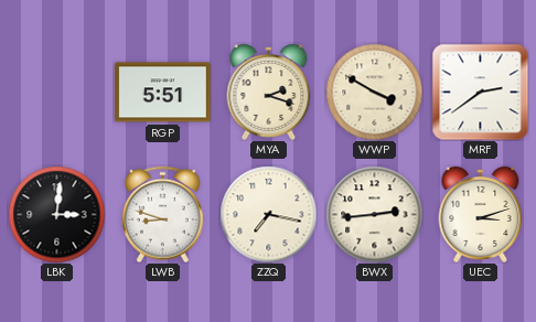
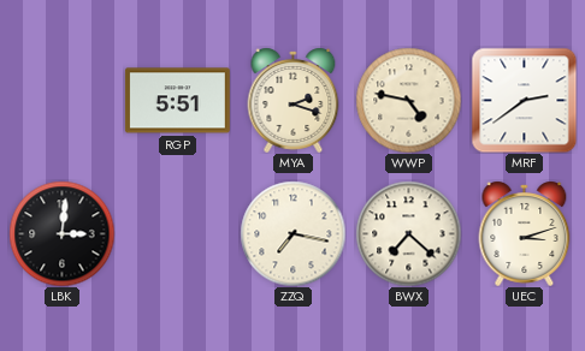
WWP: 3:50 -> 4:47 (408, 100)
LWB: 8:48 -> none (163, 214)
BWX: 2:44 -> 7:22 (408, 233)
